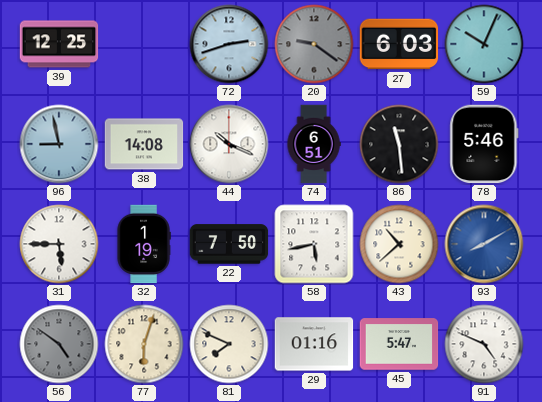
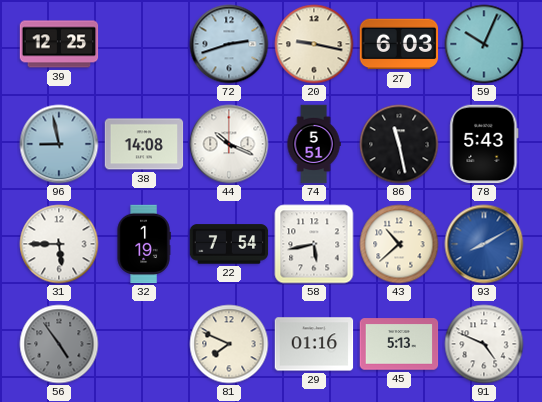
20: 9:21 -> 9:17 (314, 44)
20 dial: grey -> cream (314, 44)
74: 6:51 -> 5:51 (314, 144)
86: 11:29 -> 11:28 (399, 144)
78: 5:46 -> 5:43 (484, 144)
22: 7:50 -> 7:54 (229, 244)
56: 4:51 -> 4:54 (59, 344)
77: 6:03 -> none (144, 344)
45: 5:47 -> 5:13 (399, 344)
